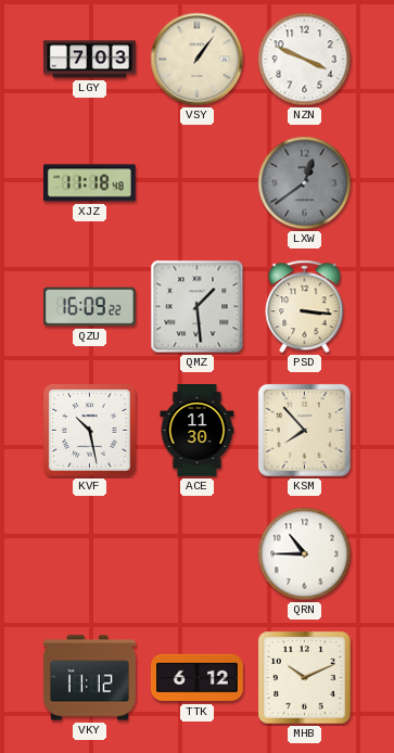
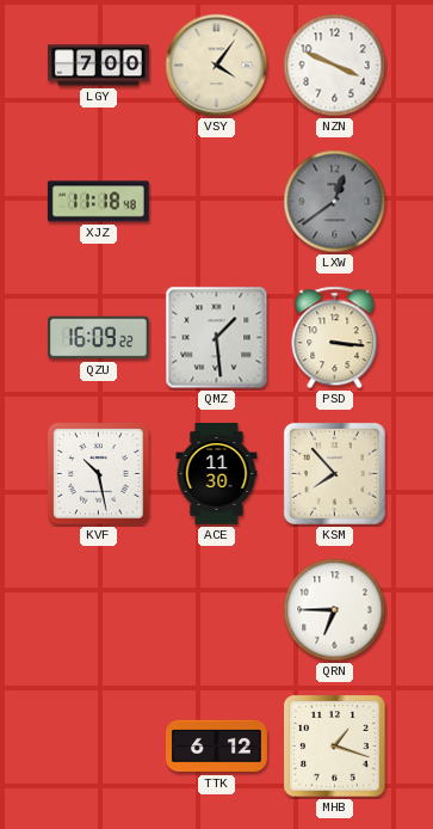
LGY: 7:03 -> 7:00 (98, 66)
VSY: 1:06 -> 4:06 (217, 66)
QRN: 10:45 -> 6:45 (335, 610)
VKY: 11:12 -> none (89, 678)
MHB: 10:11 -> 1:18 (335, 747)
